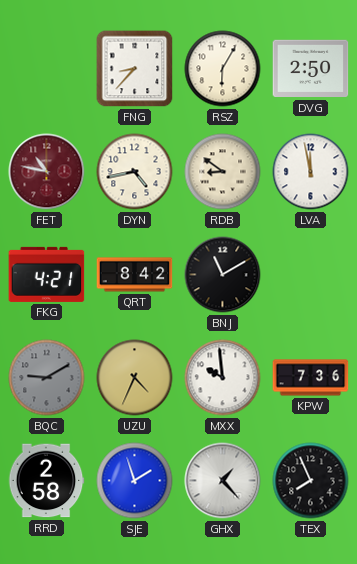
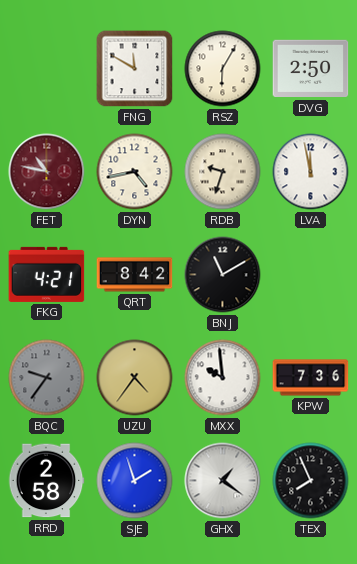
FNG: 8:37 -> 11:50 (135, 69)
RDB: 8:51 -> 9:33 (223, 172)
BQC: 9:10 -> 9:36 (47, 378)
UZU: 4:34 -> 4:36 (135, 378)
GHX: 1:23 -> 1:21 (223, 481)
